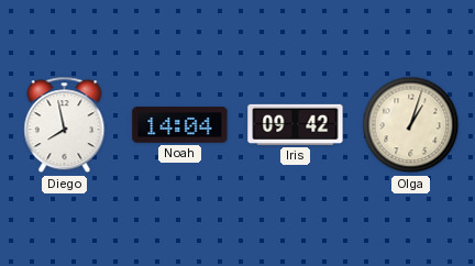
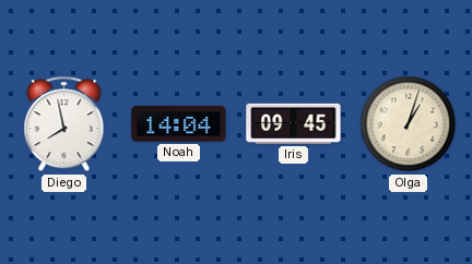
Iris: 09:42 -> 09:45 (294, 123)
